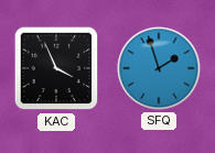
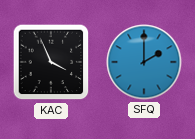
SFQ: 1:57 -> 2:00 (144, 62)
